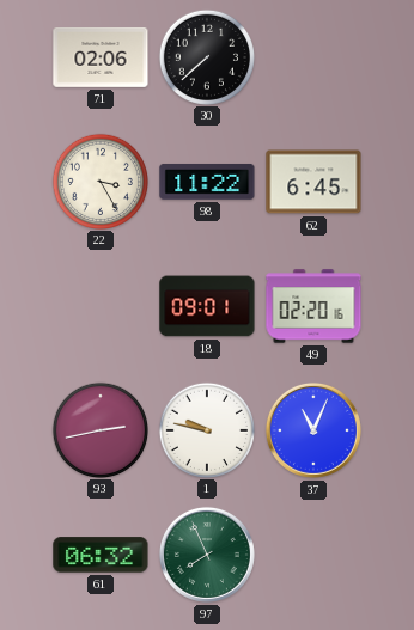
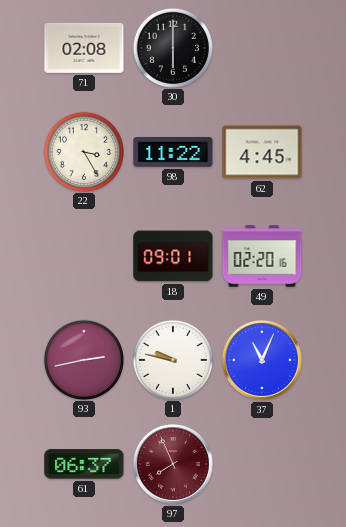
71: 02:06 -> 02:08 (84, 48)
30: 7:38 -> 6:00 (172, 47)
62: 6:45 -> 4:45 (262, 152)
61: 06:32 -> 06:37 (84, 464)
97 dial: green -> burgundy (173, 464)
